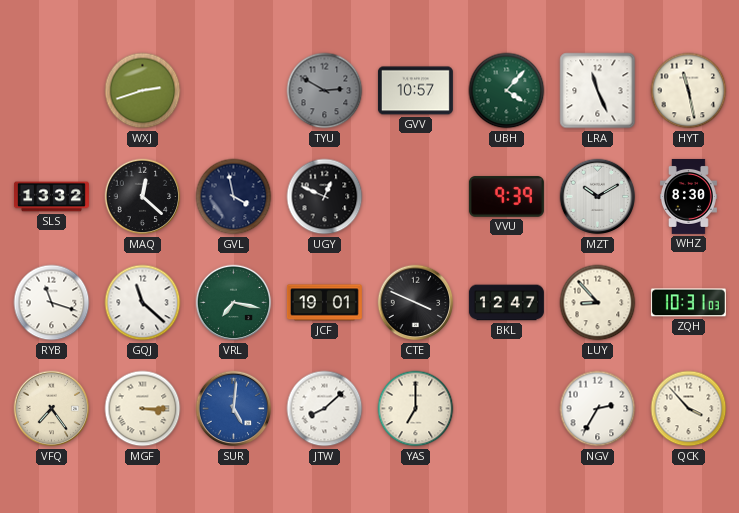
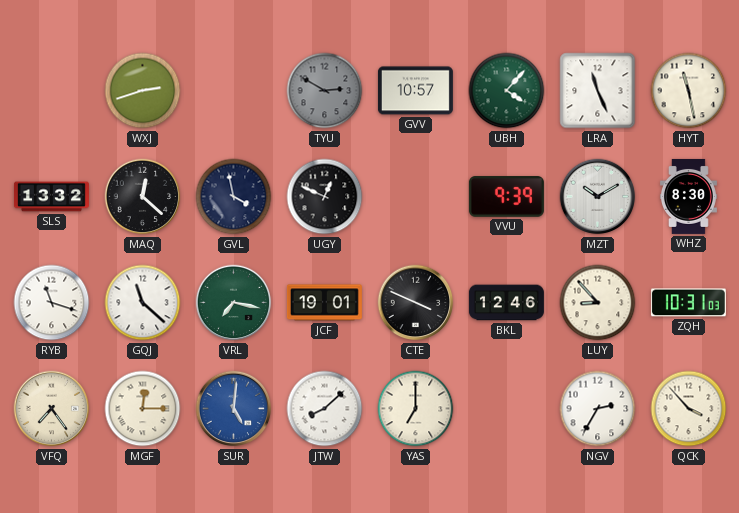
BKL: 12:47 -> 12:46 (506, 303)
MGF: 3:15 -> 12:15 (143, 409)
